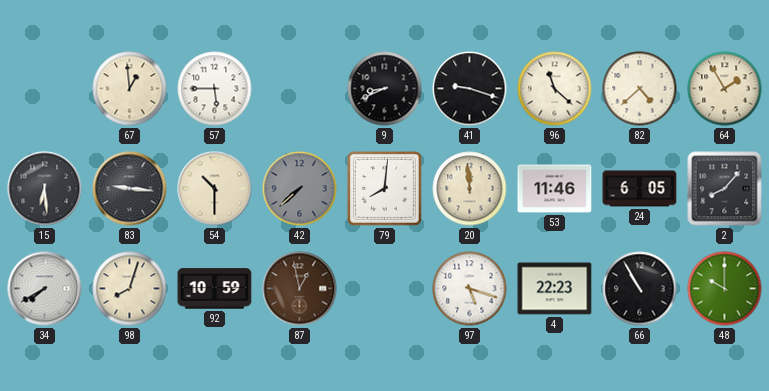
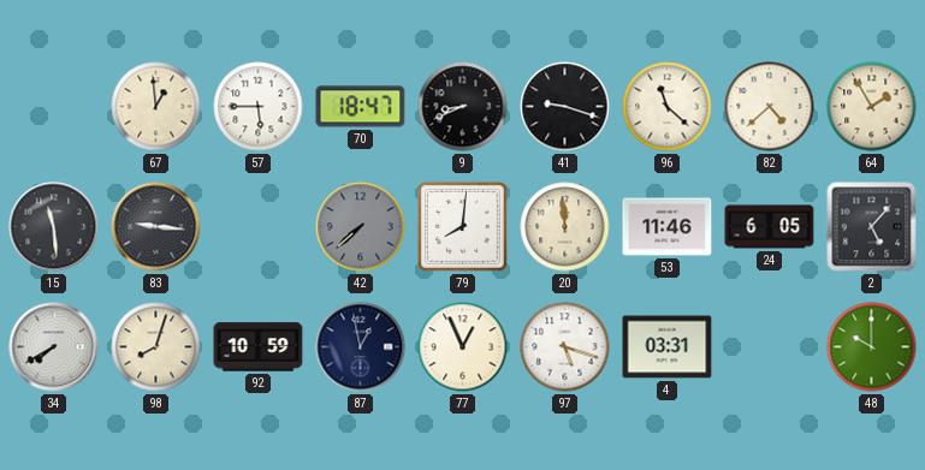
70: none -> 18:47 (361, 107)
15: 6:29 -> 11:29 (54, 227)
54: 10:30 -> none (215, 189)
2: 8:07 -> 5:07 (872, 227)
87 dial: brown -> navy (361, 347)
77: none -> 12:56 (463, 347)
4: 22:23 -> 03:31 (668, 347)
66: 10:55 -> none (640, 289)
